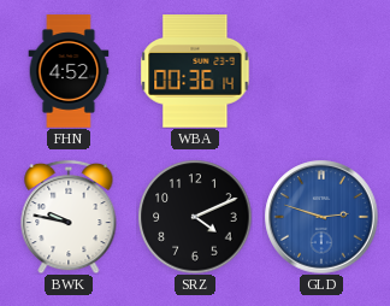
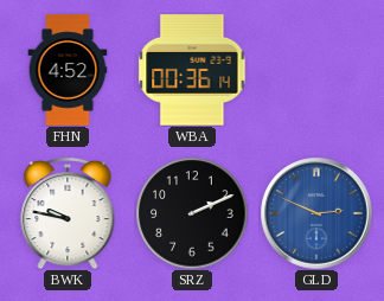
SRZ: 4:11 -> 2:11 (192, 213)
GLD: 2:48 -> 2:49 (316, 213)
